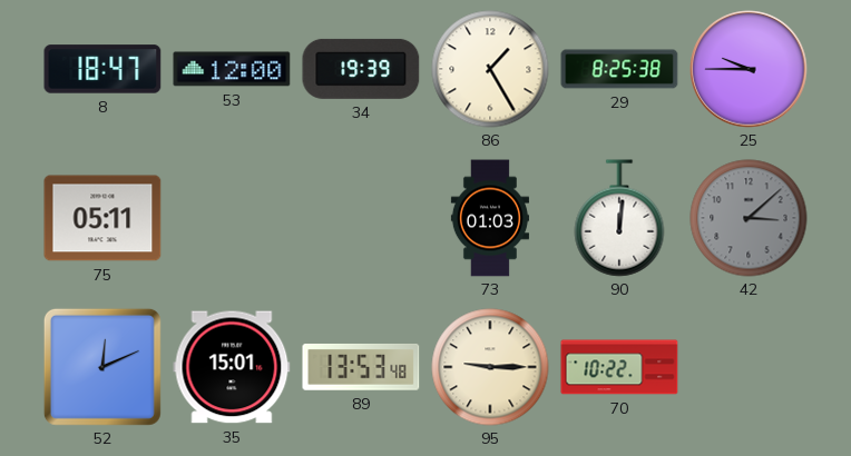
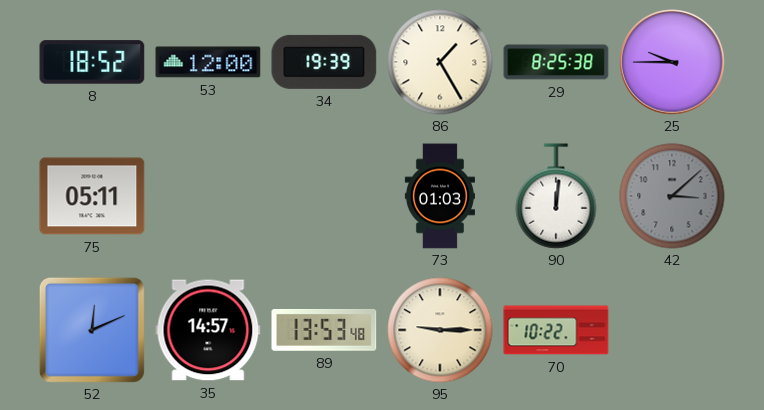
8: 18:47 -> 18:52 (92, 62)
35: 15:01 -> 14:57 (208, 330)
